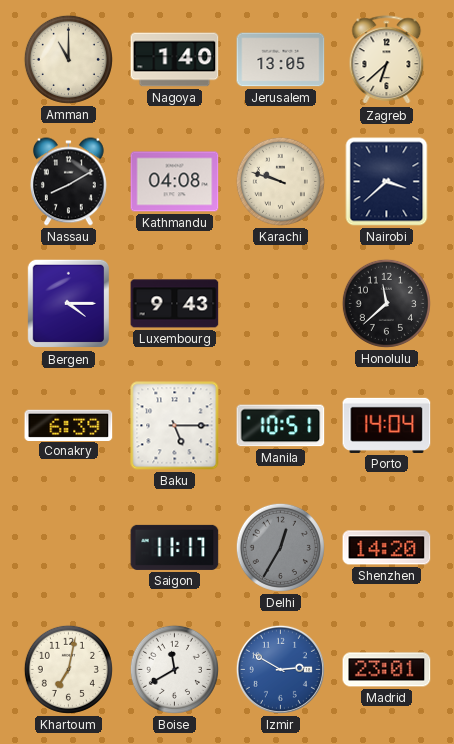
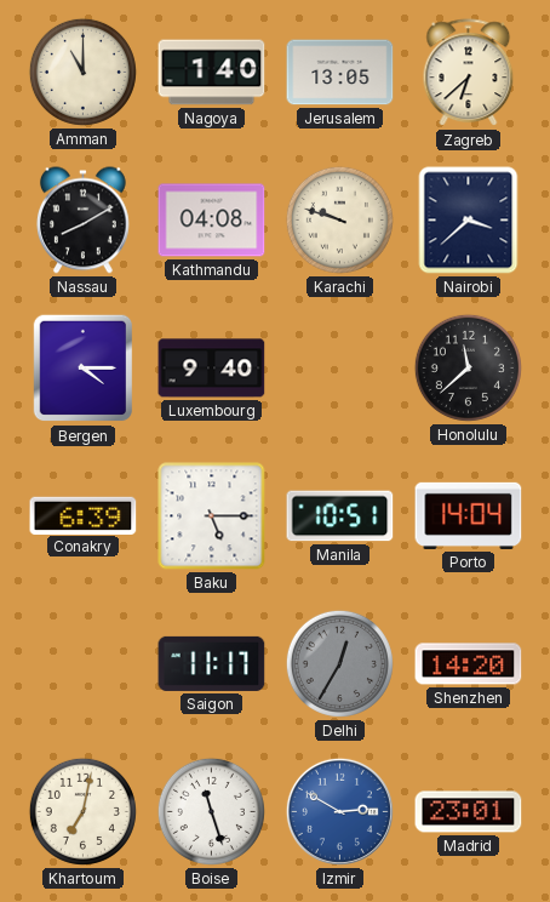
Luxembourg: 9:43 -> 9:40 (212, 369)
Boise: 11:40 -> 11:27 (211, 811)
